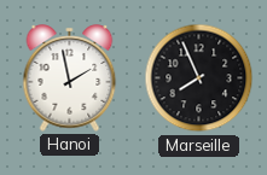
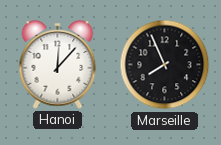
Hanoi: 1:58 -> 12:07 (58, 65)
